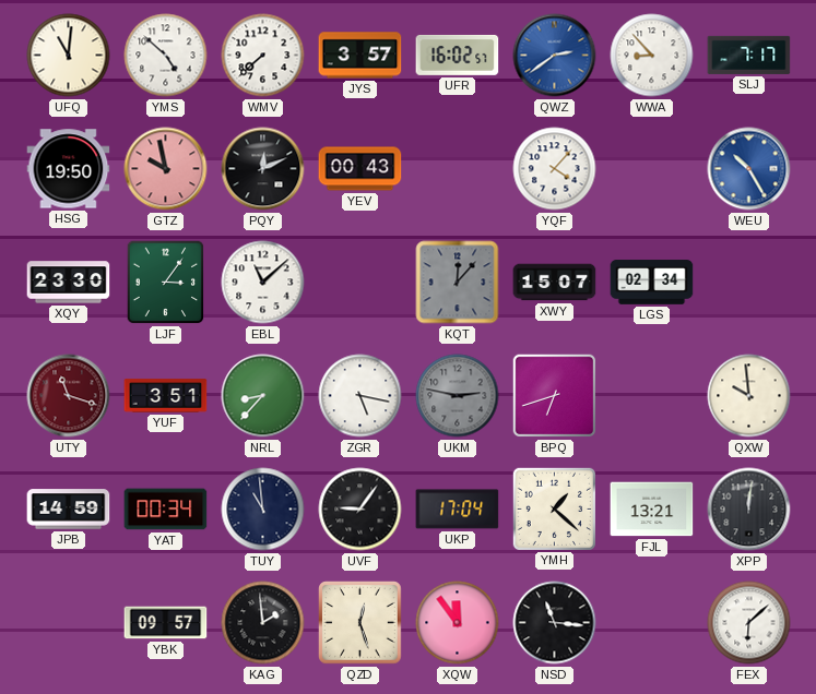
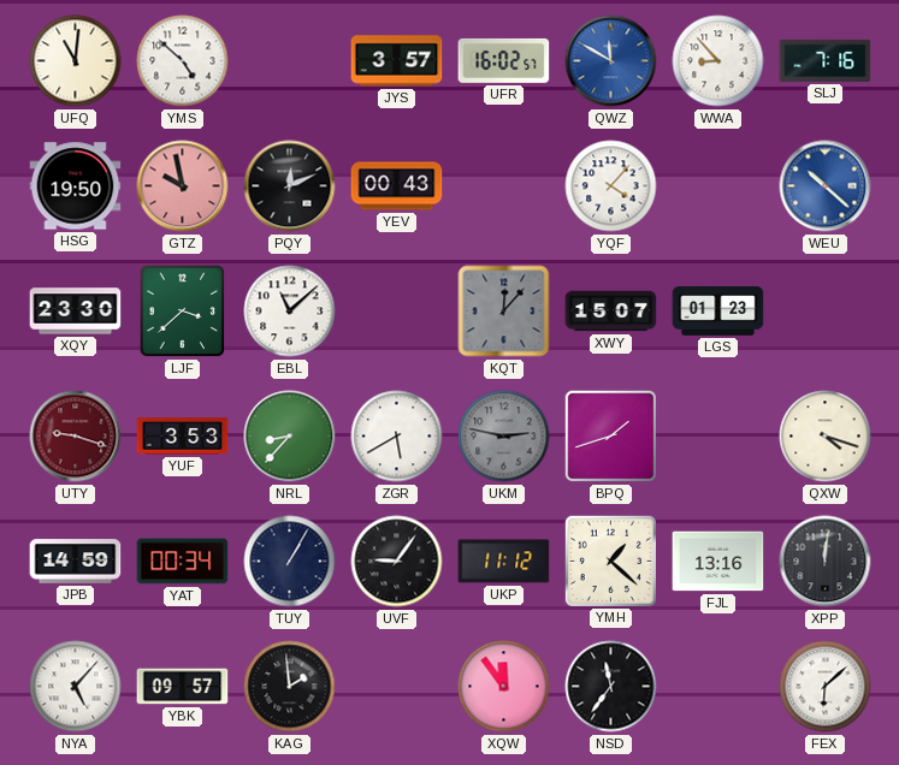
WMV: 7:38 -> none (263, 56)
QWZ: 2:39 -> 11:50 (611, 61)
SLJ: 7:17 -> 7:16 (826, 60)
WEU: 10:25 -> 10:22 (826, 186)
LJF: 3:06 -> 3:38 (183, 312)
LGS: 02:34 -> 01:23 (718, 312)
UTY: 11:18 -> 9:18 (76, 437)
YUF: 3:51 -> 3:53 (183, 437)
ZGR: 5:17 -> 5:40 (397, 437)
BPQ: 6:42 -> 1:42 (611, 437)
QXW: 9:59 -> 4:18 (826, 437)
TUY: 10:59 -> 1:05 (290, 562)
UKP: 17:04 -> 11:12 (504, 562)
FJL: 13:21 -> 13:16 (718, 562)
NYA: none -> 5:07 (76, 687)
QZD: 12:27 -> none (360, 623)
NSD: 11:16 -> 11:36 (611, 687)
